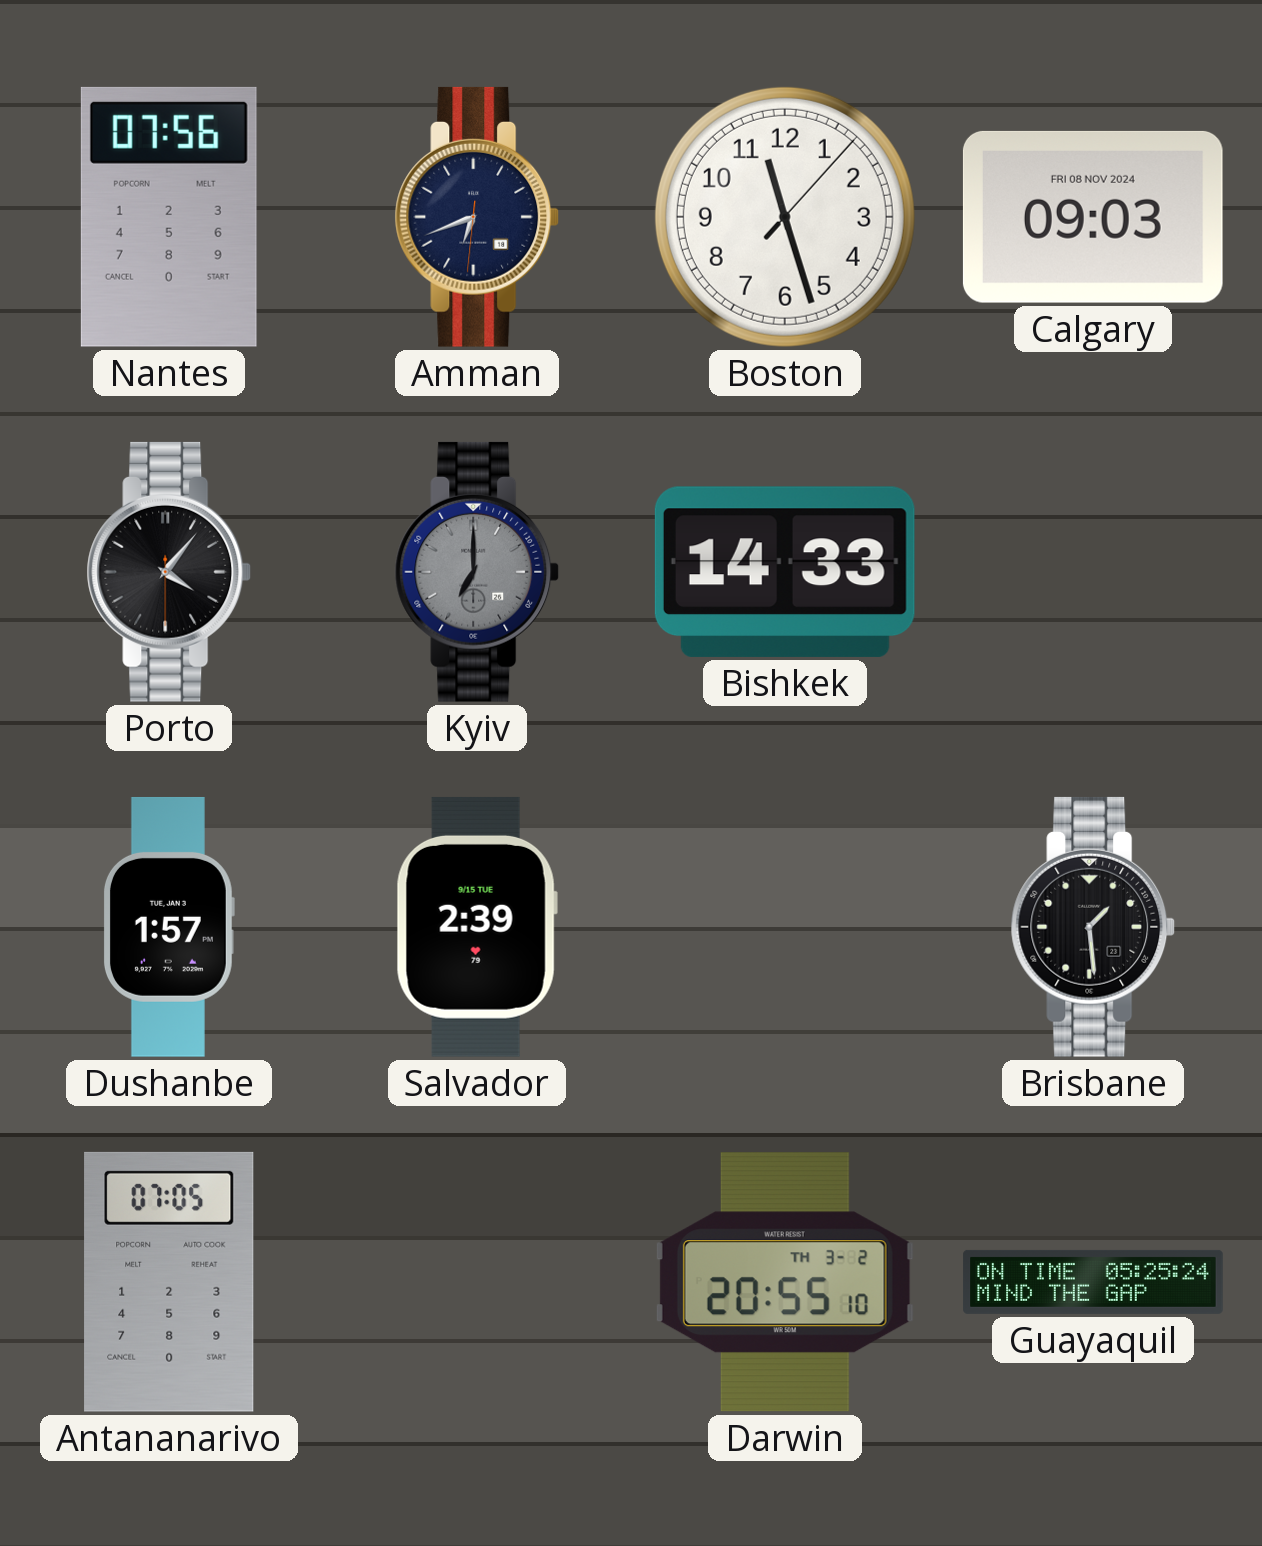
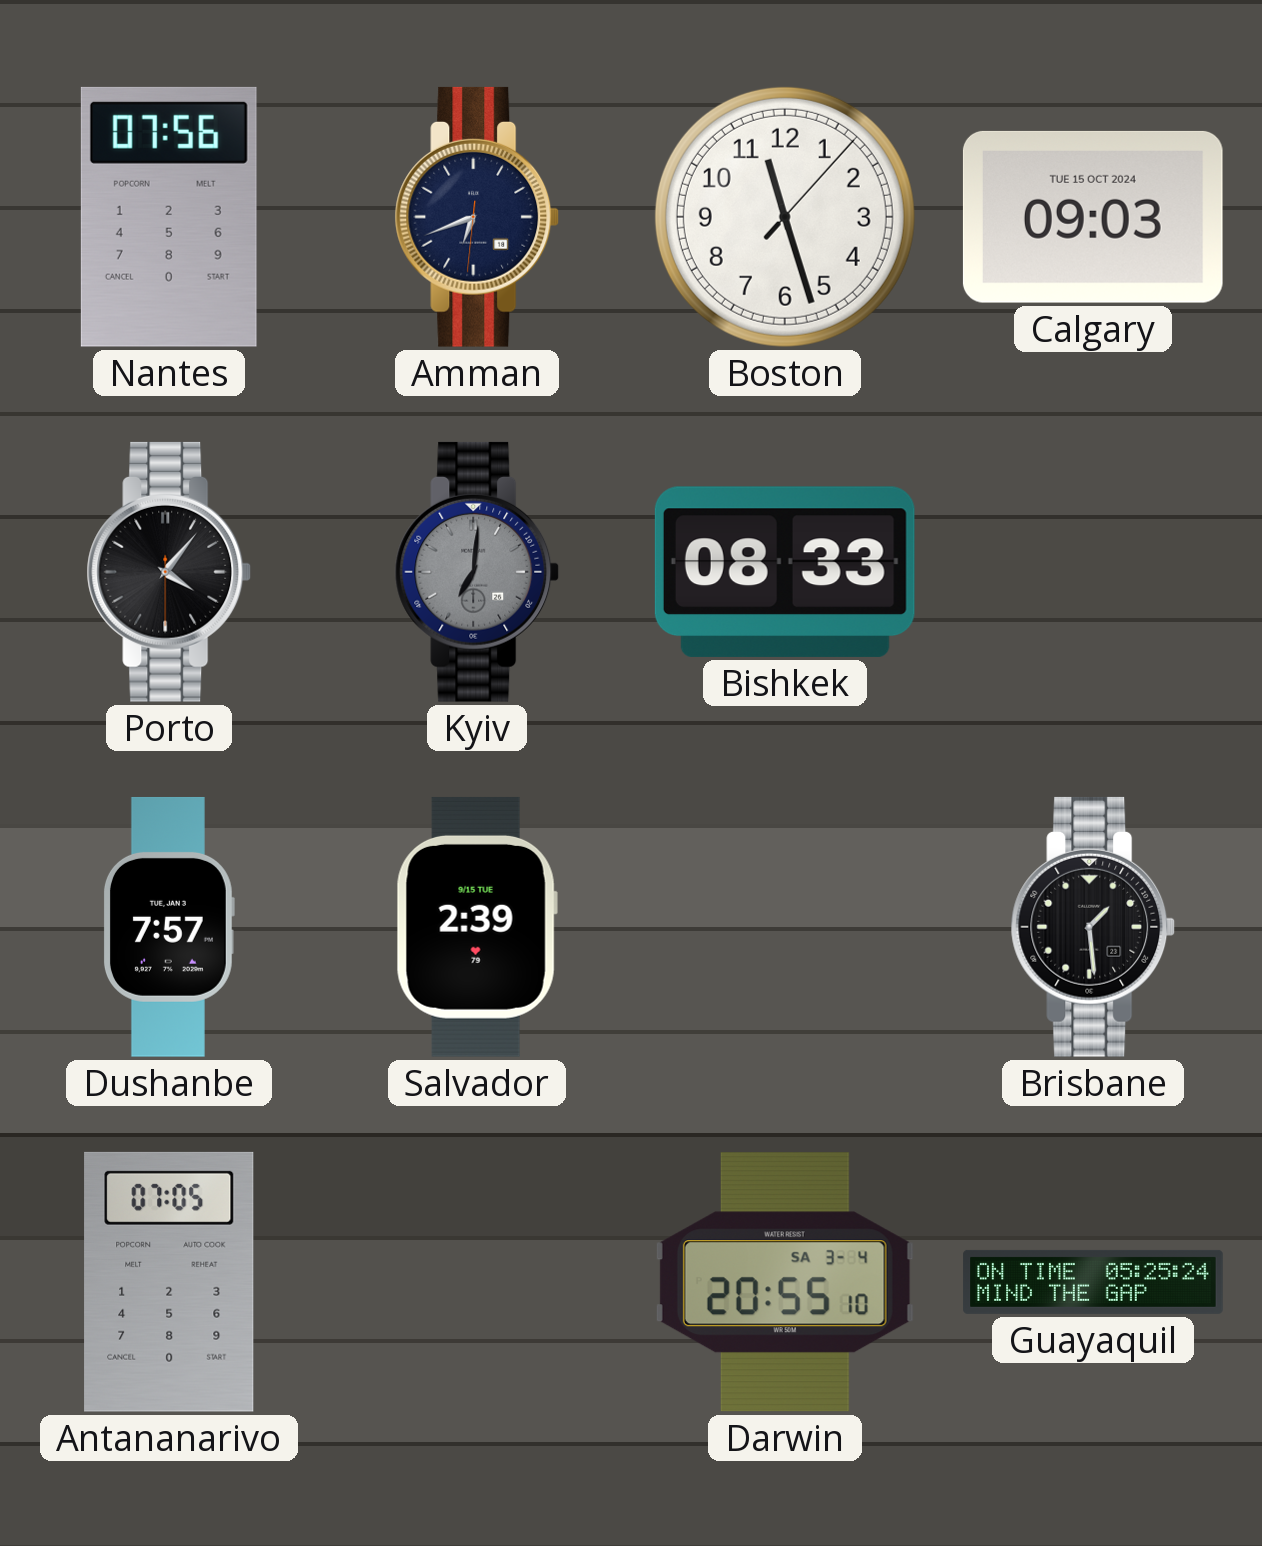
Calgary date: FRI 08 NOV 2024 -> TUE 15 OCT 2024 (1093, 217)
Kyiv: 7:00 -> 7:01 (477, 572)
Bishkek: 14:33 -> 08:33 (785, 572)
Dushanbe: 1:57 -> 7:57 (168, 927)
Darwin date: TH 3-2 -> SA 3-4 (785, 1282)
